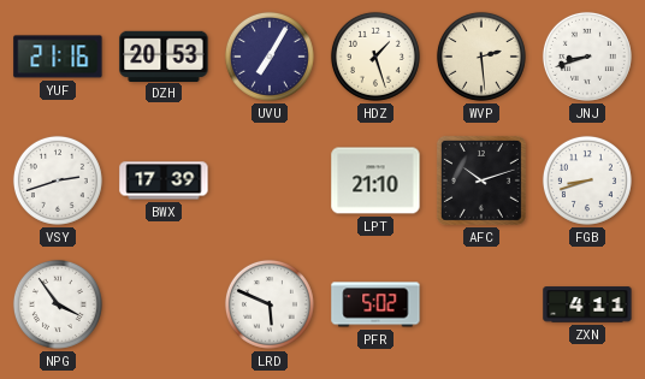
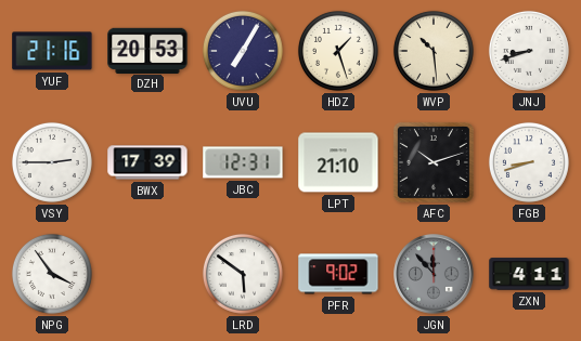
WVP: 2:29 -> 10:29 (434, 51)
VSY: 2:42 -> 2:45 (52, 162)
JBC: none -> 12:31 (243, 162)
LRD: 5:49 -> 5:51 (243, 274)
PFR: 5:02 -> 9:02 (338, 274)
JGN: none -> 11:53 (434, 274)
